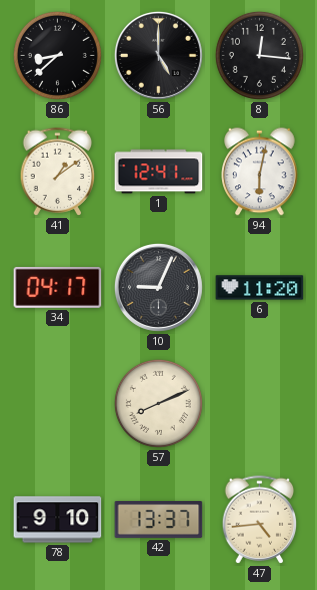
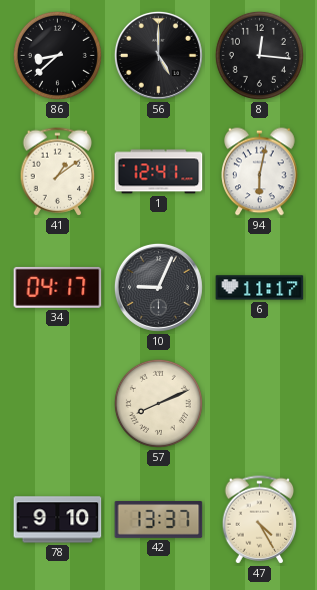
6: 11:20 -> 11:17 (260, 288)
47: 4:44 -> 4:25 (260, 520)
